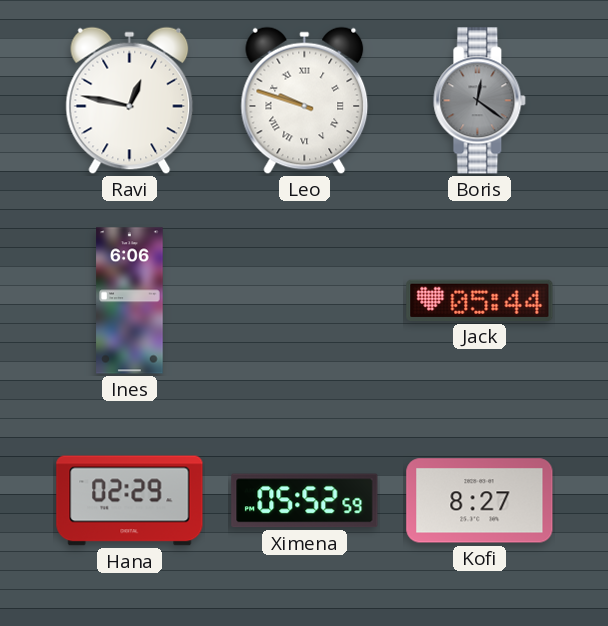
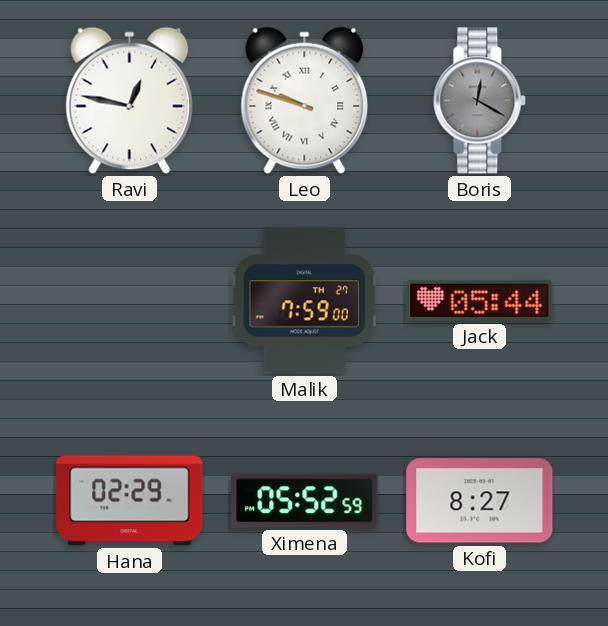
Boris: 12:21 -> 12:20 (480, 101)
Ines: 6:06 -> none (130, 301)
Malik: none -> 7:59 (304, 301)
